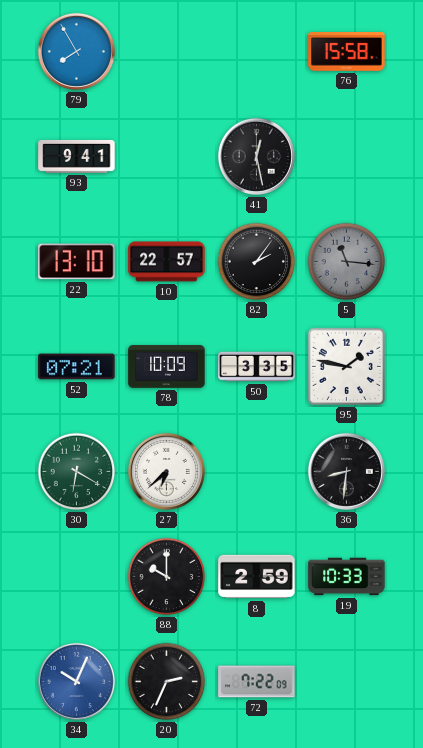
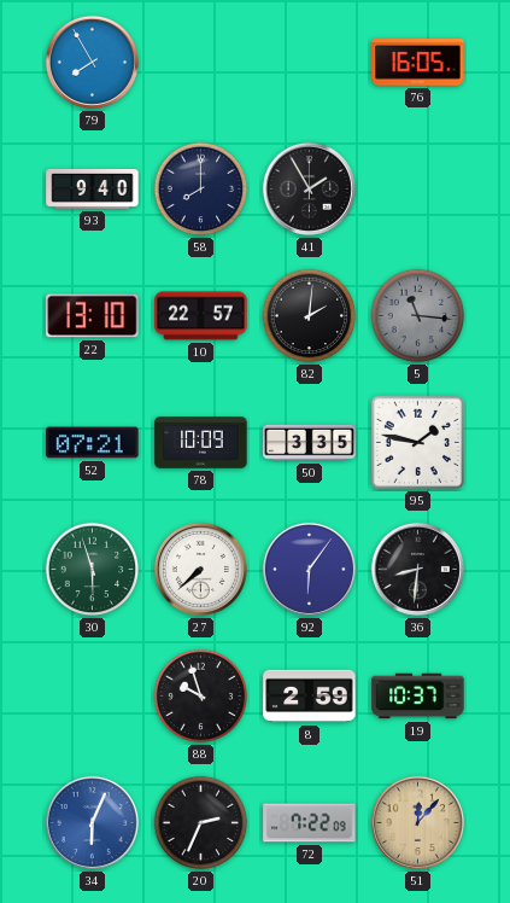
76: 15:58 -> 16:05 (418, 63)
93: 9:41 -> 9:40 (93, 188)
58: none -> 8:00 (201, 190)
41: 12:28 -> 1:55 (309, 188)
82: 2:06 -> 2:01 (310, 316)
30: 6:20 -> 5:57 (93, 570)
27: 6:38 -> 7:38 (200, 569)
92: none -> 6:06 (309, 569)
88: 10:00 -> 9:57 (201, 697)
19: 10:33 -> 10:37 (418, 697)
34: 10:04 -> 6:04 (92, 822)
51: none -> 12:07 (417, 822)
